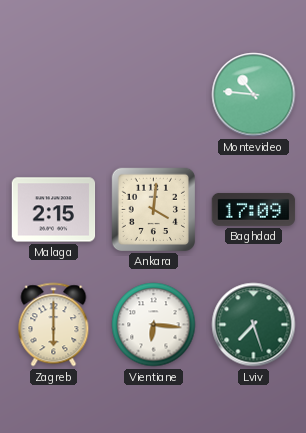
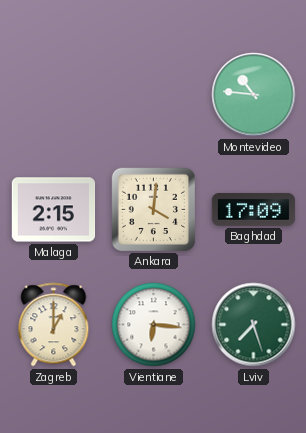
Zagreb: 6:00 -> 1:00 (54, 325)
